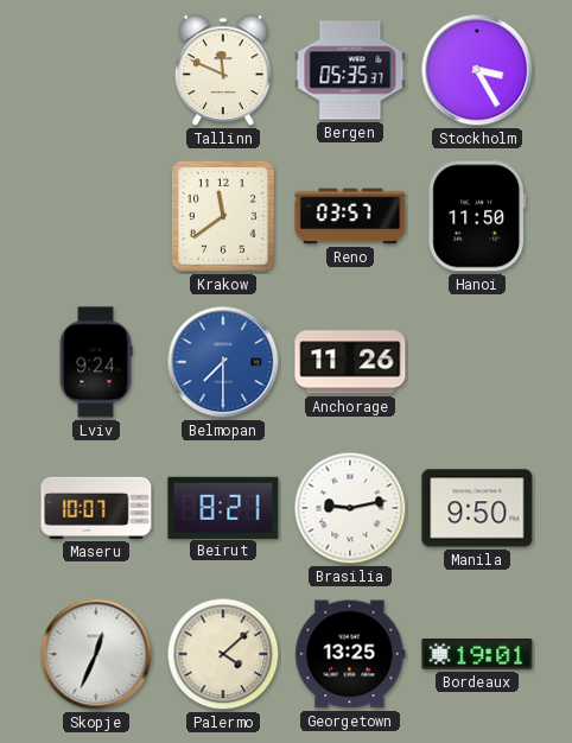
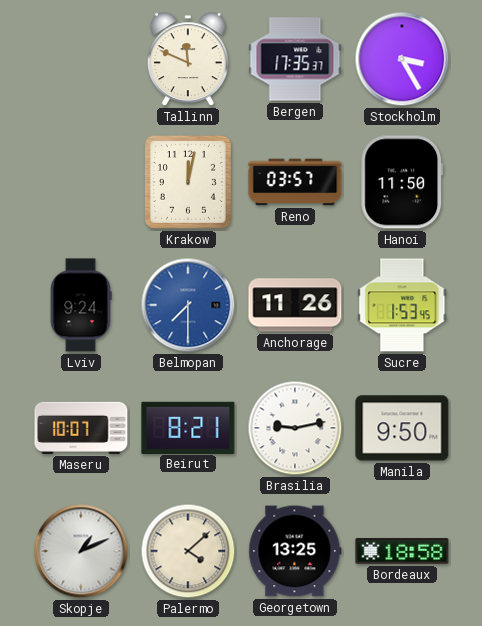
Bergen: 05:35 -> 17:35 (295, 59)
Krakow: 11:39 -> 12:02 (188, 182)
Sucre: none -> 1:53 (402, 305)
Skopje: 12:34 -> 1:11 (81, 551)
Bordeaux: 19:01 -> 18:58 (402, 551)
